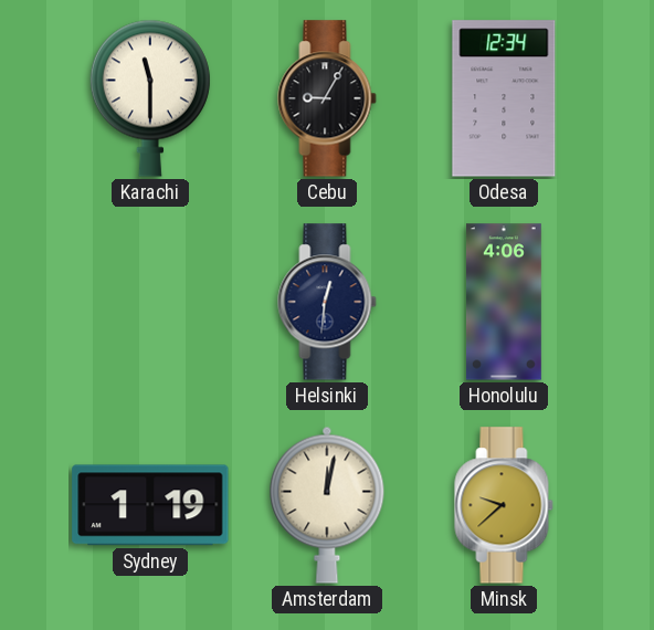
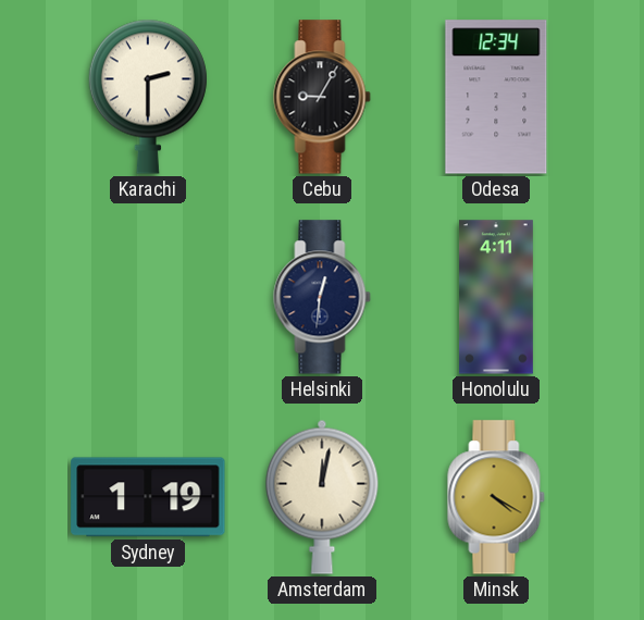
Karachi: 11:30 -> 2:30 (148, 97)
Honolulu: 4:06 -> 4:11 (496, 297)
Minsk: 9:38 -> 4:20 (496, 497)
